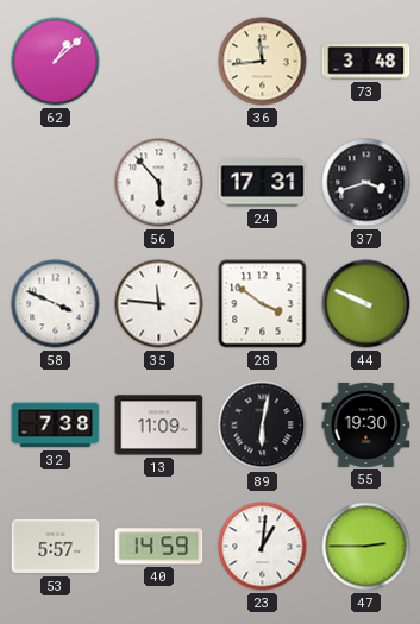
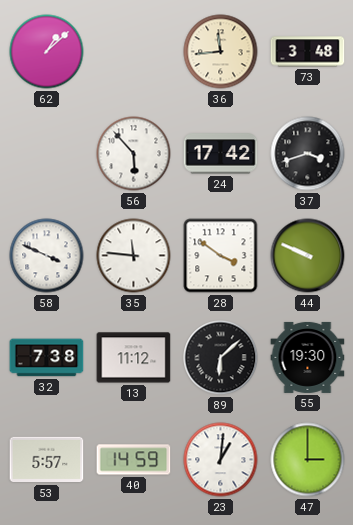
24: 17:31 -> 17:42 (221, 154)
13: 11:09 -> 11:12 (134, 358)
89: 6:02 -> 6:08 (221, 358)
47: 2:45 -> 3:00 (308, 460)
